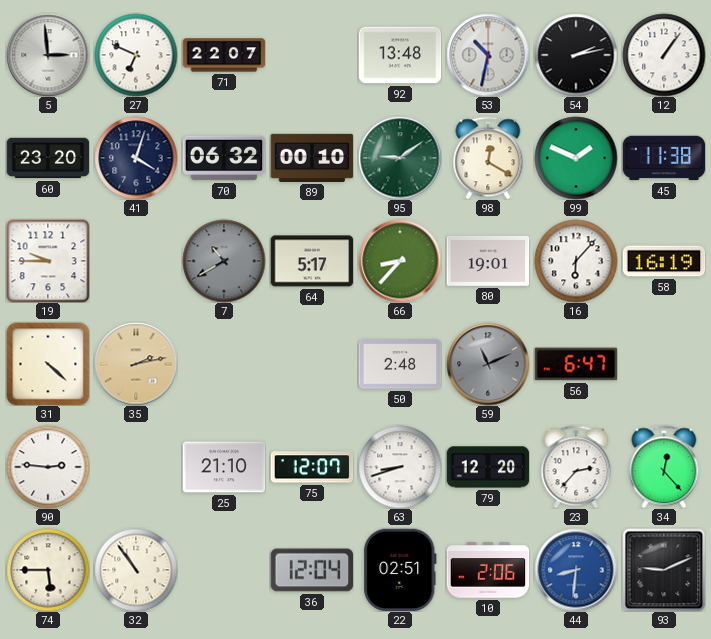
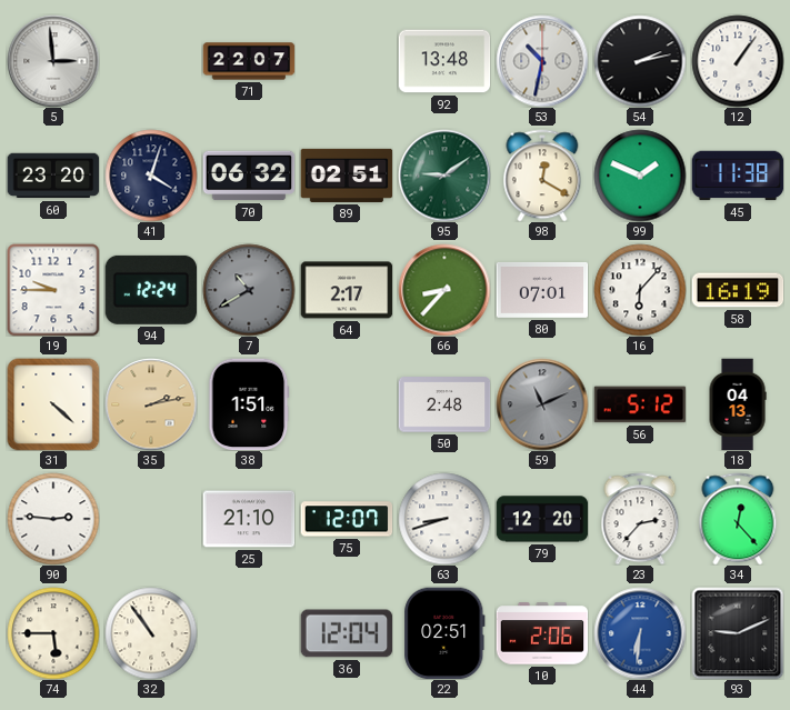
27: 6:49 -> none (136, 55)
89: 00:10 -> 02:51 (347, 176)
94: none -> 12:24 (150, 290)
64: 5:17 -> 2:17 (347, 290)
80: 19:01 -> 07:01 (542, 290)
38: none -> 1:51 (249, 404)
56: 6:47 -> 5:12 (640, 404)
18: none -> 04:13 (738, 404)
44: 8:31 -> 6:31 (640, 633)
